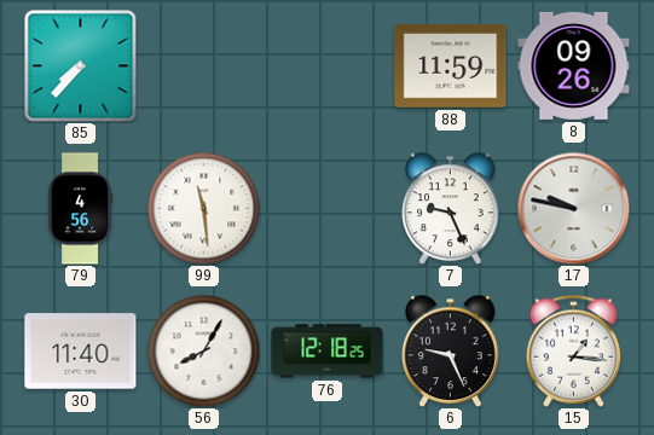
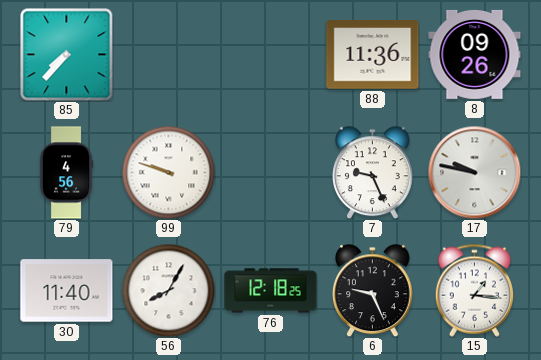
88: 11:59 -> 11:36 (373, 55)
99: 11:29 -> 9:48 (168, 172)
